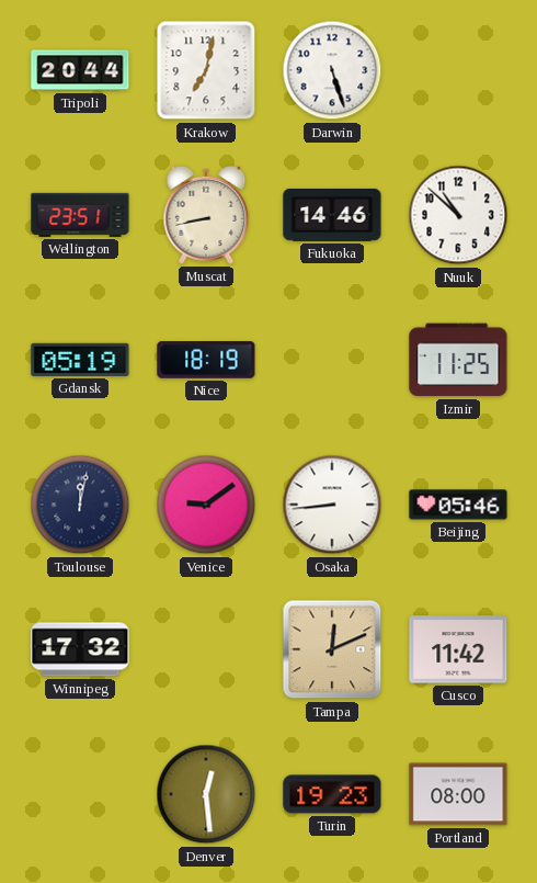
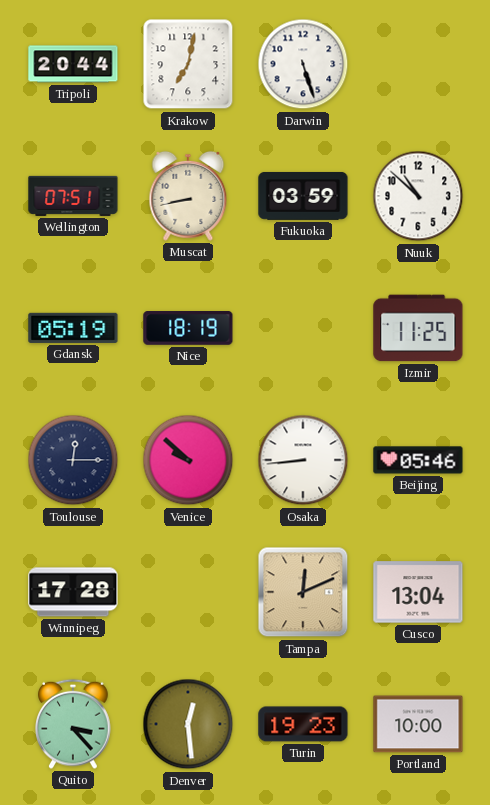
Wellington: 23:51 -> 07:51 (73, 196)
Fukuoka: 14:46 -> 03:59 (303, 196)
Toulouse: 12:02 -> 12:15 (73, 460)
Venice: 9:09 -> 9:52 (188, 460)
Winnipeg: 17:32 -> 17:28 (73, 592)
Cusco: 11:42 -> 13:04 (418, 592)
Quito: none -> 3:23 (73, 724)
Portland: 08:00 -> 10:00 (418, 724)
